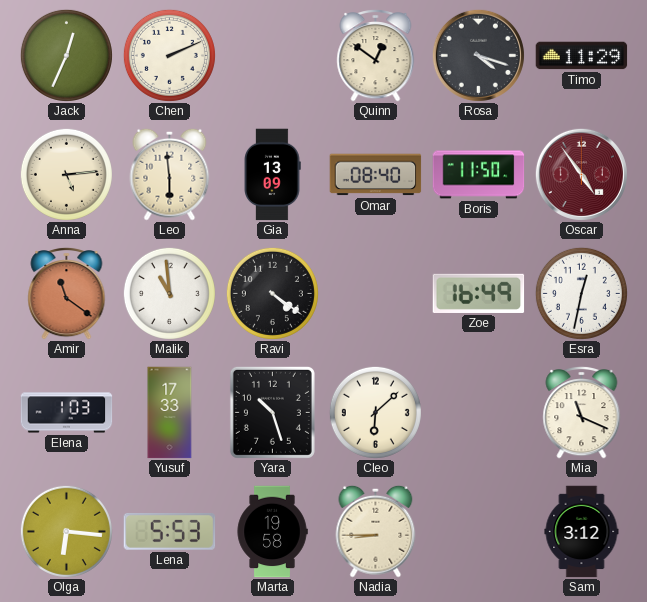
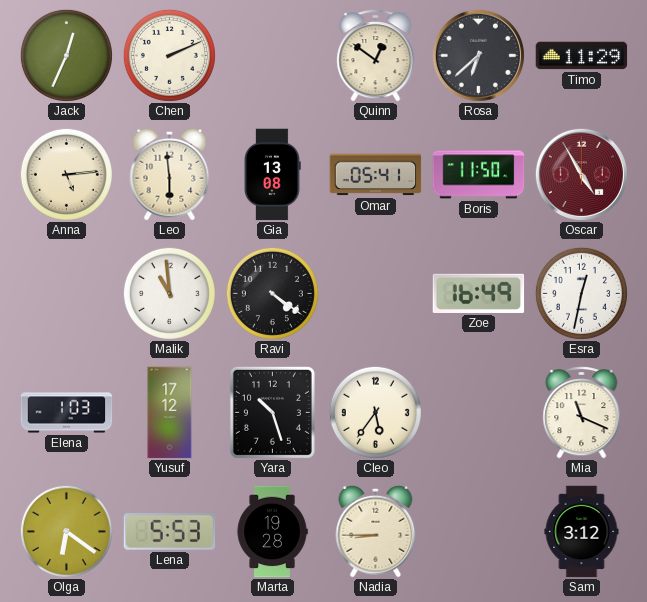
Rosa: 4:18 -> 6:38 (478, 55)
Gia: 13:09 -> 13:08 (272, 175)
Omar: 08:40 -> 05:41 (376, 175)
Oscar: 4:54 -> 4:55 (581, 174)
Amir: 11:21 -> none (67, 293)
Yusuf: 17:33 -> 17:12 (170, 413)
Cleo: 6:08 -> 5:36 (375, 412)
Olga: 6:16 -> 6:21 (66, 531)
Marta: 19:58 -> 19:28 (272, 532)
